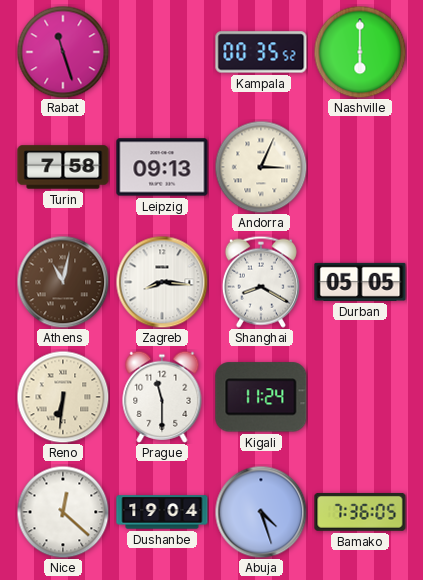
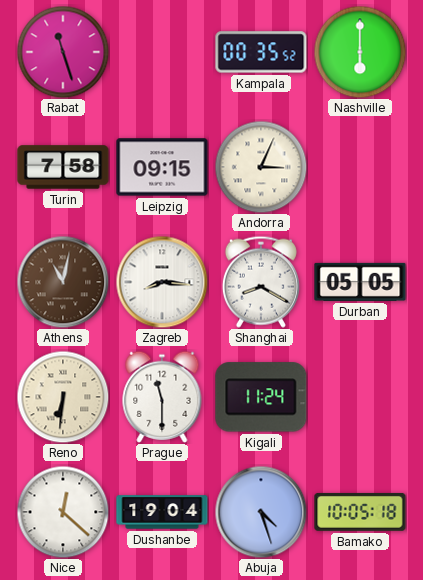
Leipzig: 09:13 -> 09:15 (162, 167)
Bamako: 7:36 -> 10:05 (360, 512)
